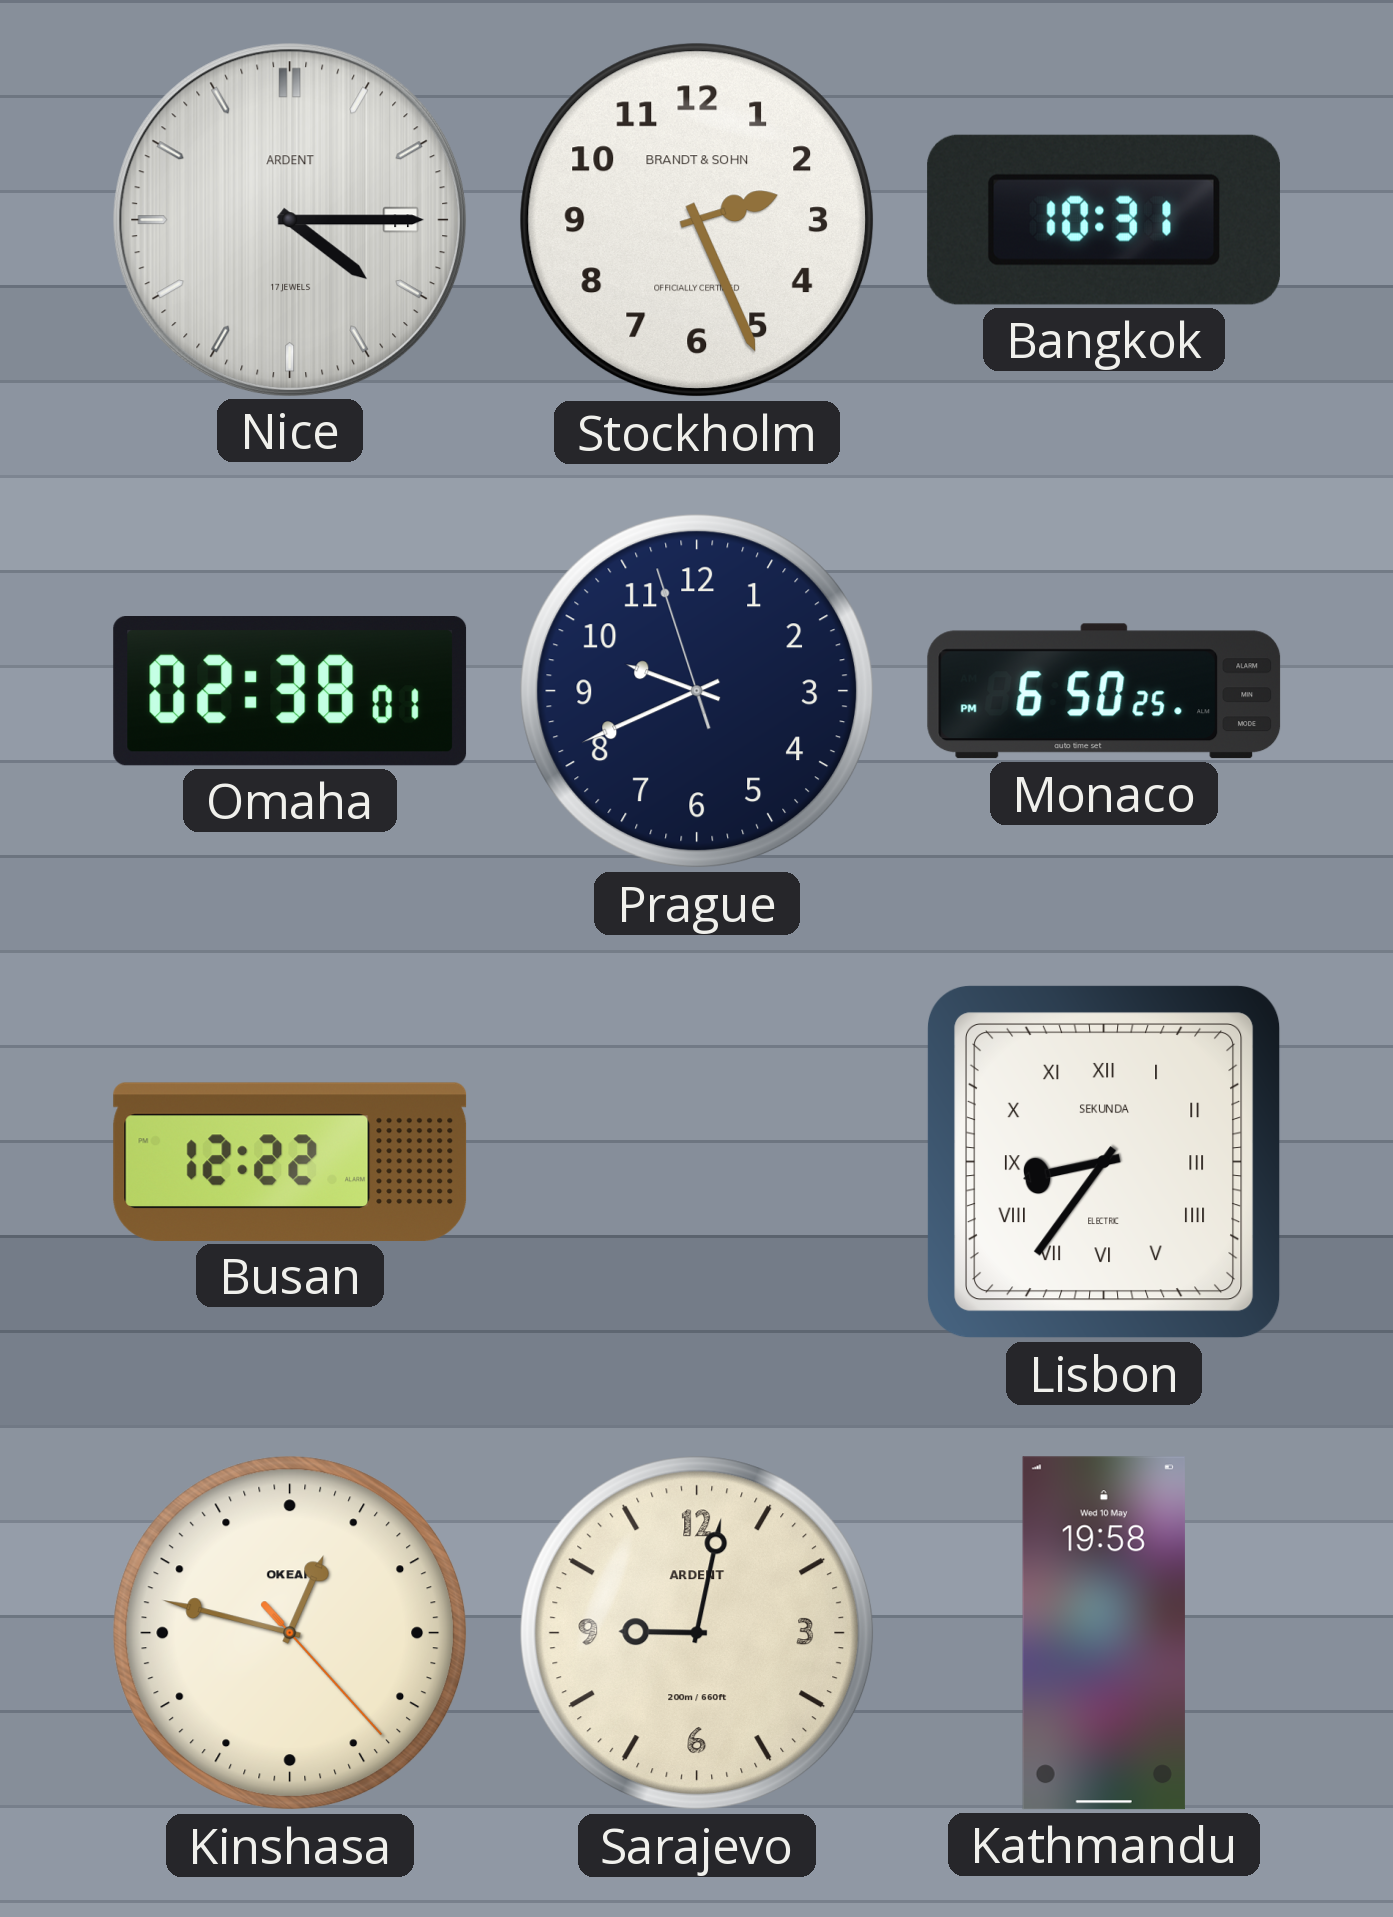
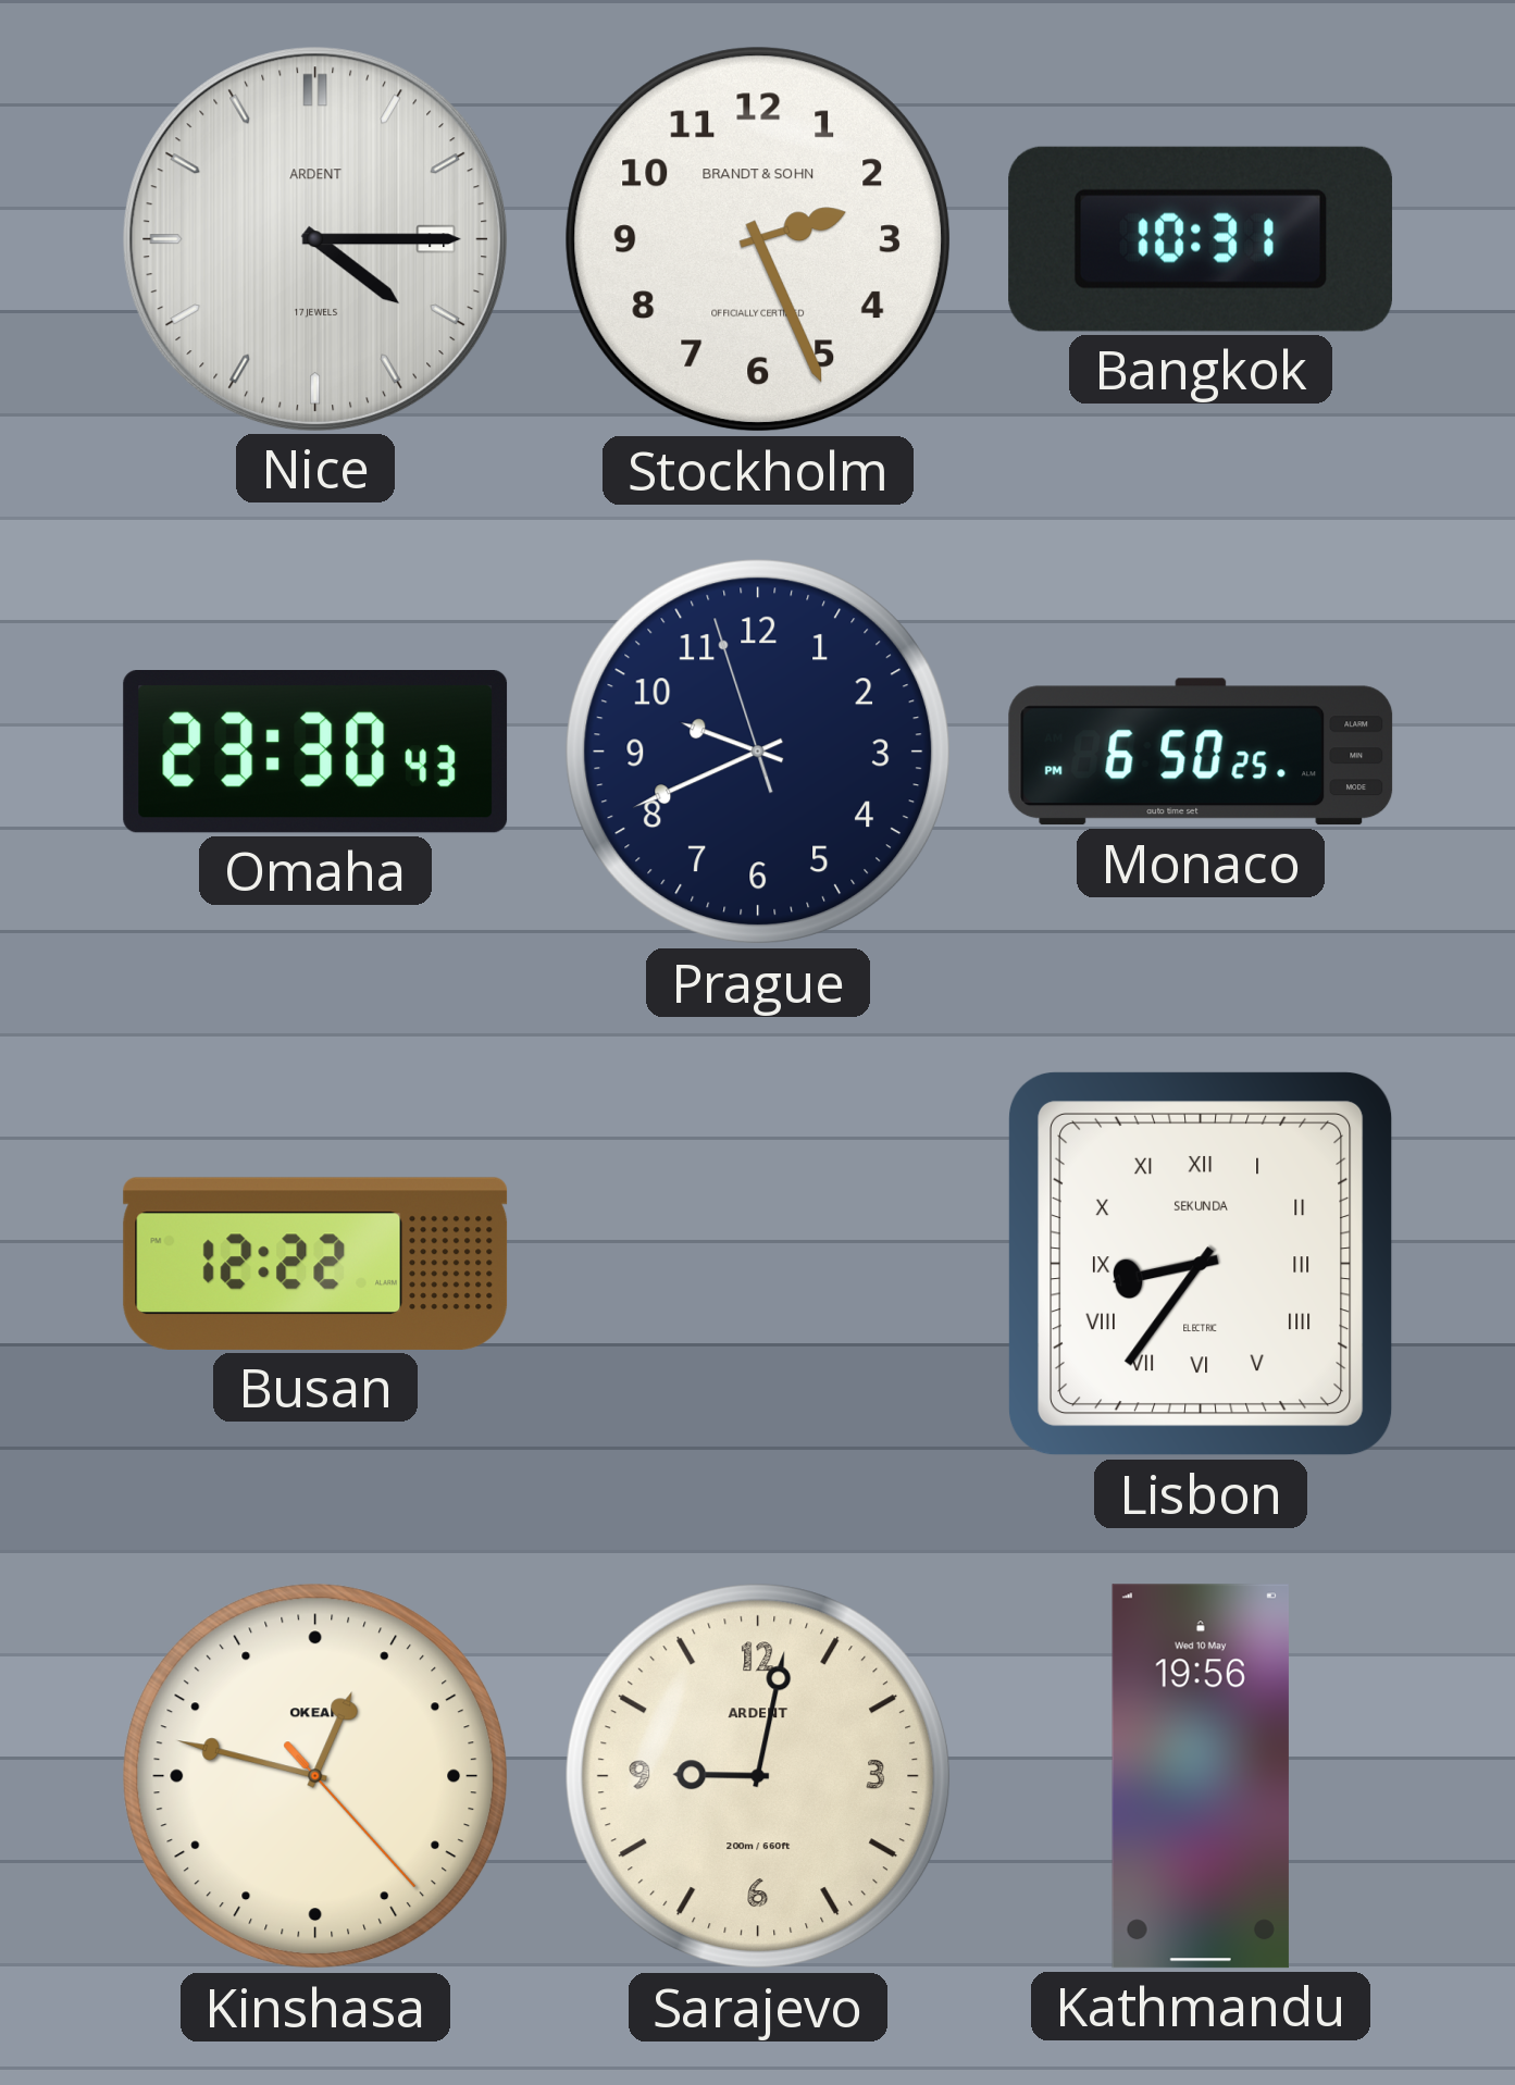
Omaha: 02:38 -> 23:30 (315, 753)
Kathmandu: 19:58 -> 19:56 (1201, 1776)
